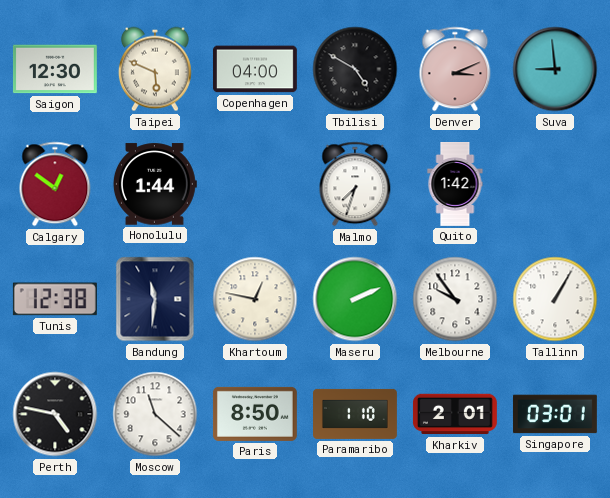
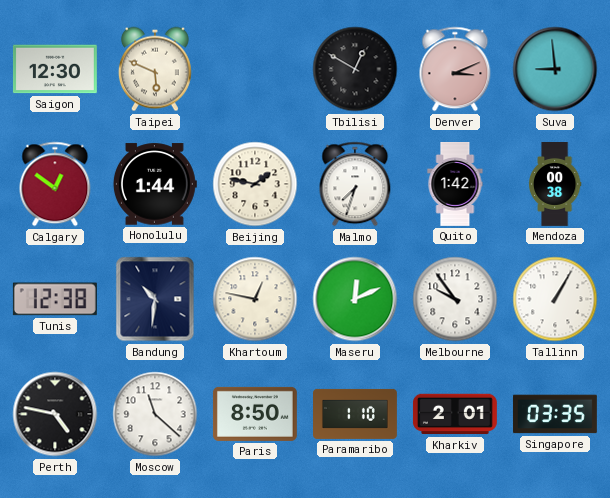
Copenhagen: 04:00 -> none (255, 69)
Tbilisi: 4:50 -> 12:50 (355, 69)
Beijing: none -> 1:47 (255, 184)
Mendoza: none -> 00:38 (555, 185)
Bandung: 11:31 -> 10:31 (155, 299)
Maseru: 2:11 -> 12:11 (355, 299)
Singapore: 03:01 -> 03:35 (555, 414)
